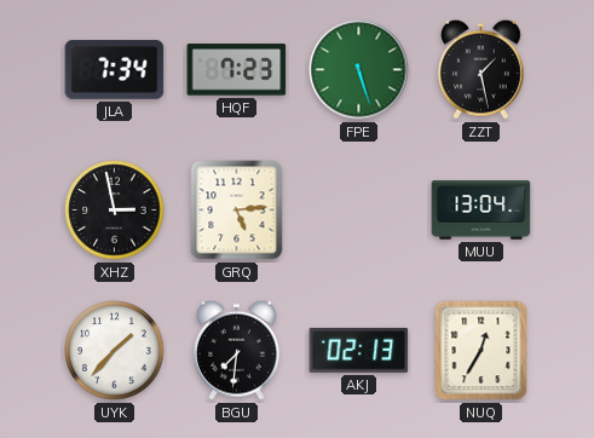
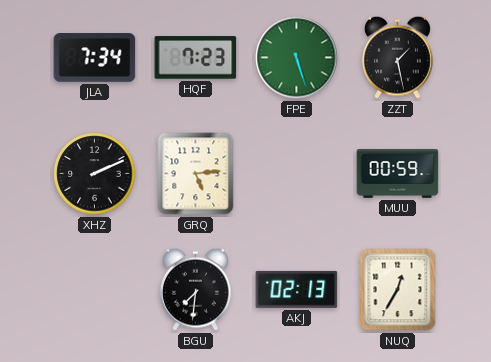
XHZ: 2:58 -> 2:11 (95, 174)
MUU: 13:04 -> 00:59 (398, 174)
UYK: 1:37 -> none (115, 351)
